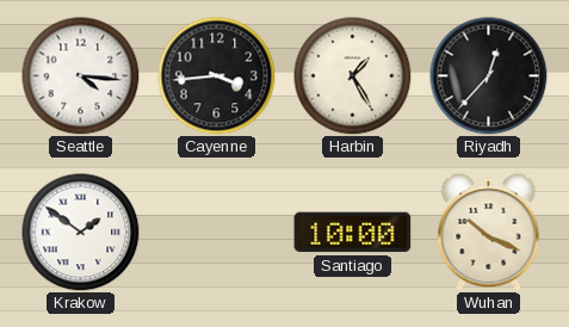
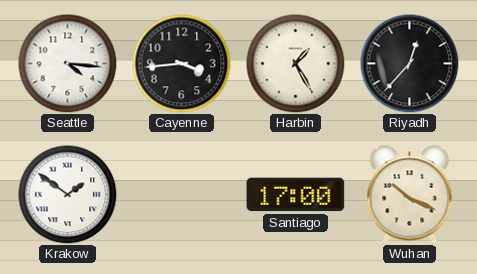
Santiago: 10:00 -> 17:00 (296, 195)
